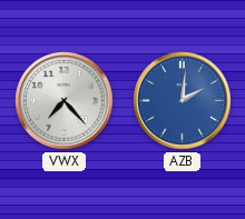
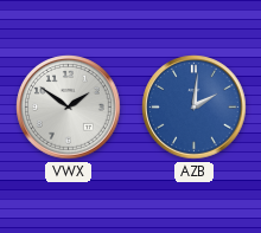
VWX: 7:23 -> 1:51 (69, 108)
